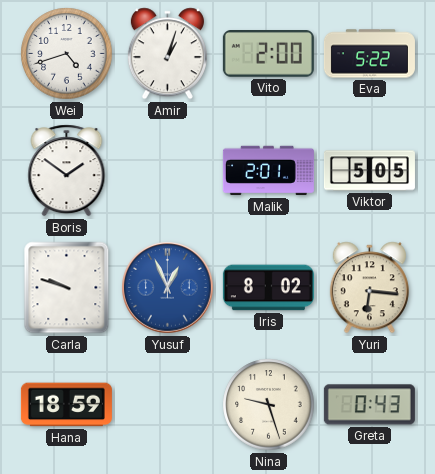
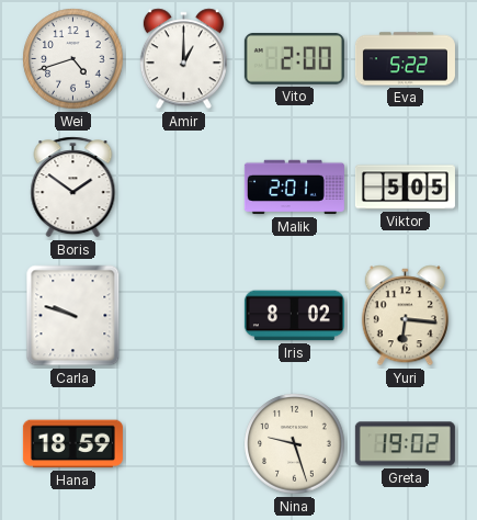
Amir: 1:03 -> 1:00 (183, 59)
Yusuf: 12:56 -> none (168, 288)
Greta: 0:43 -> 19:02 (405, 444)
